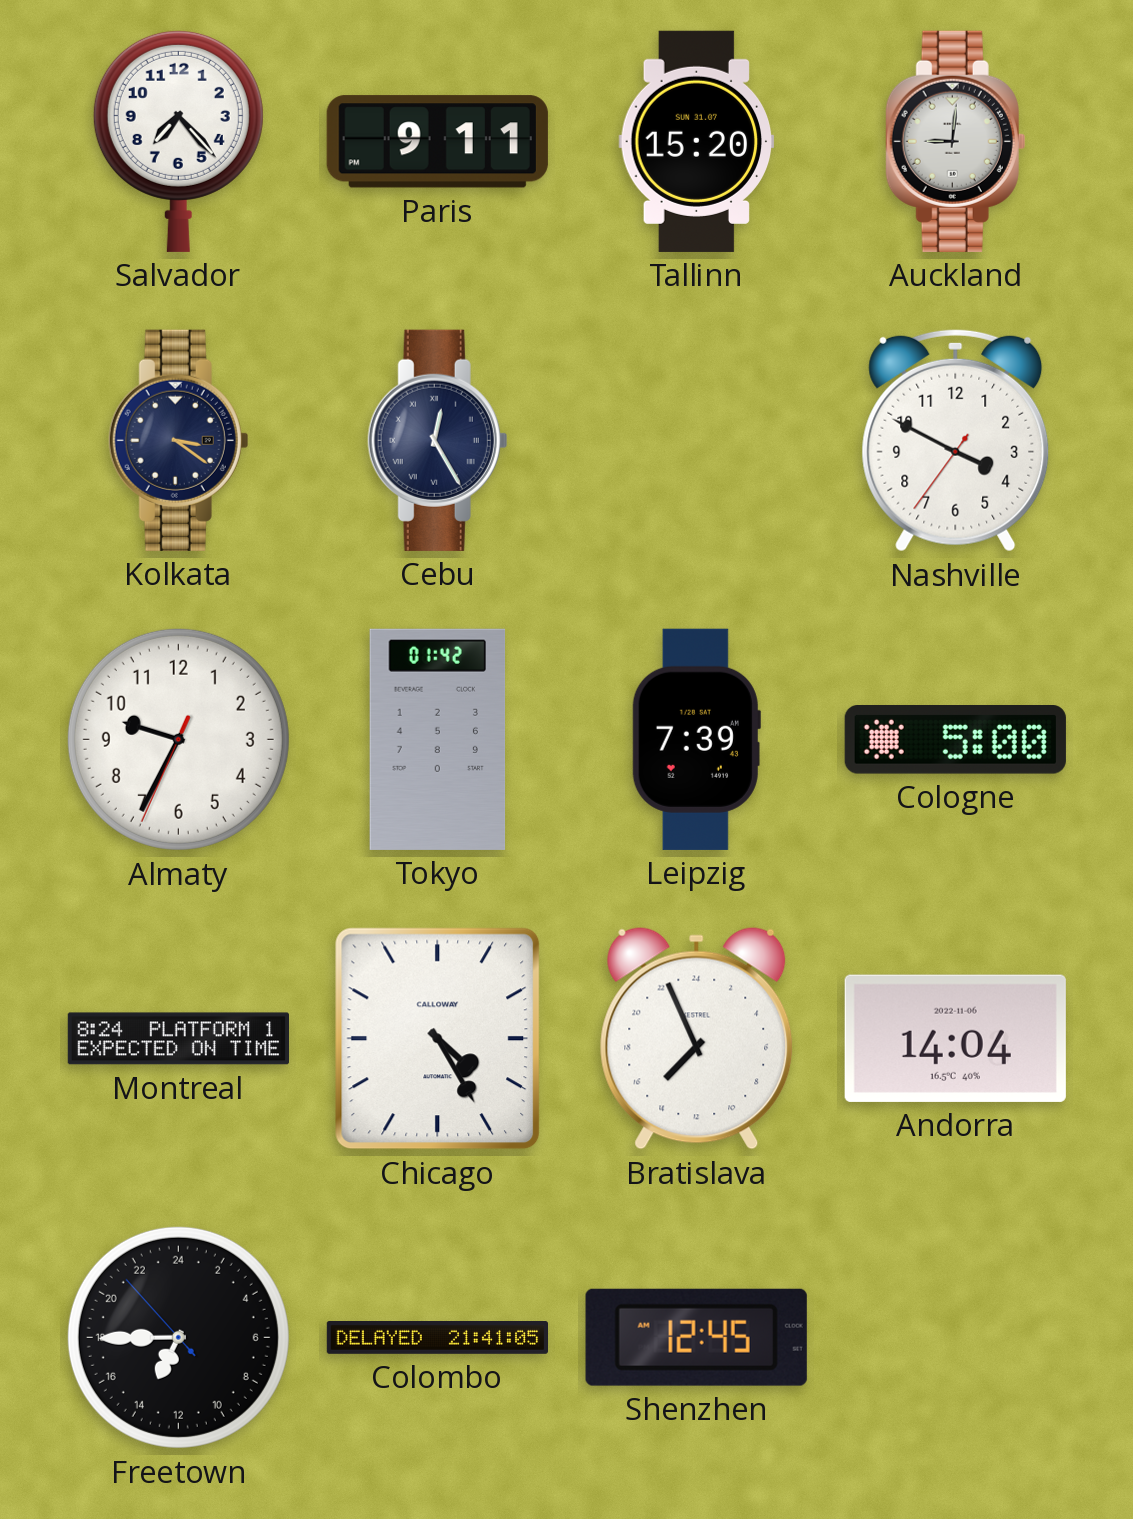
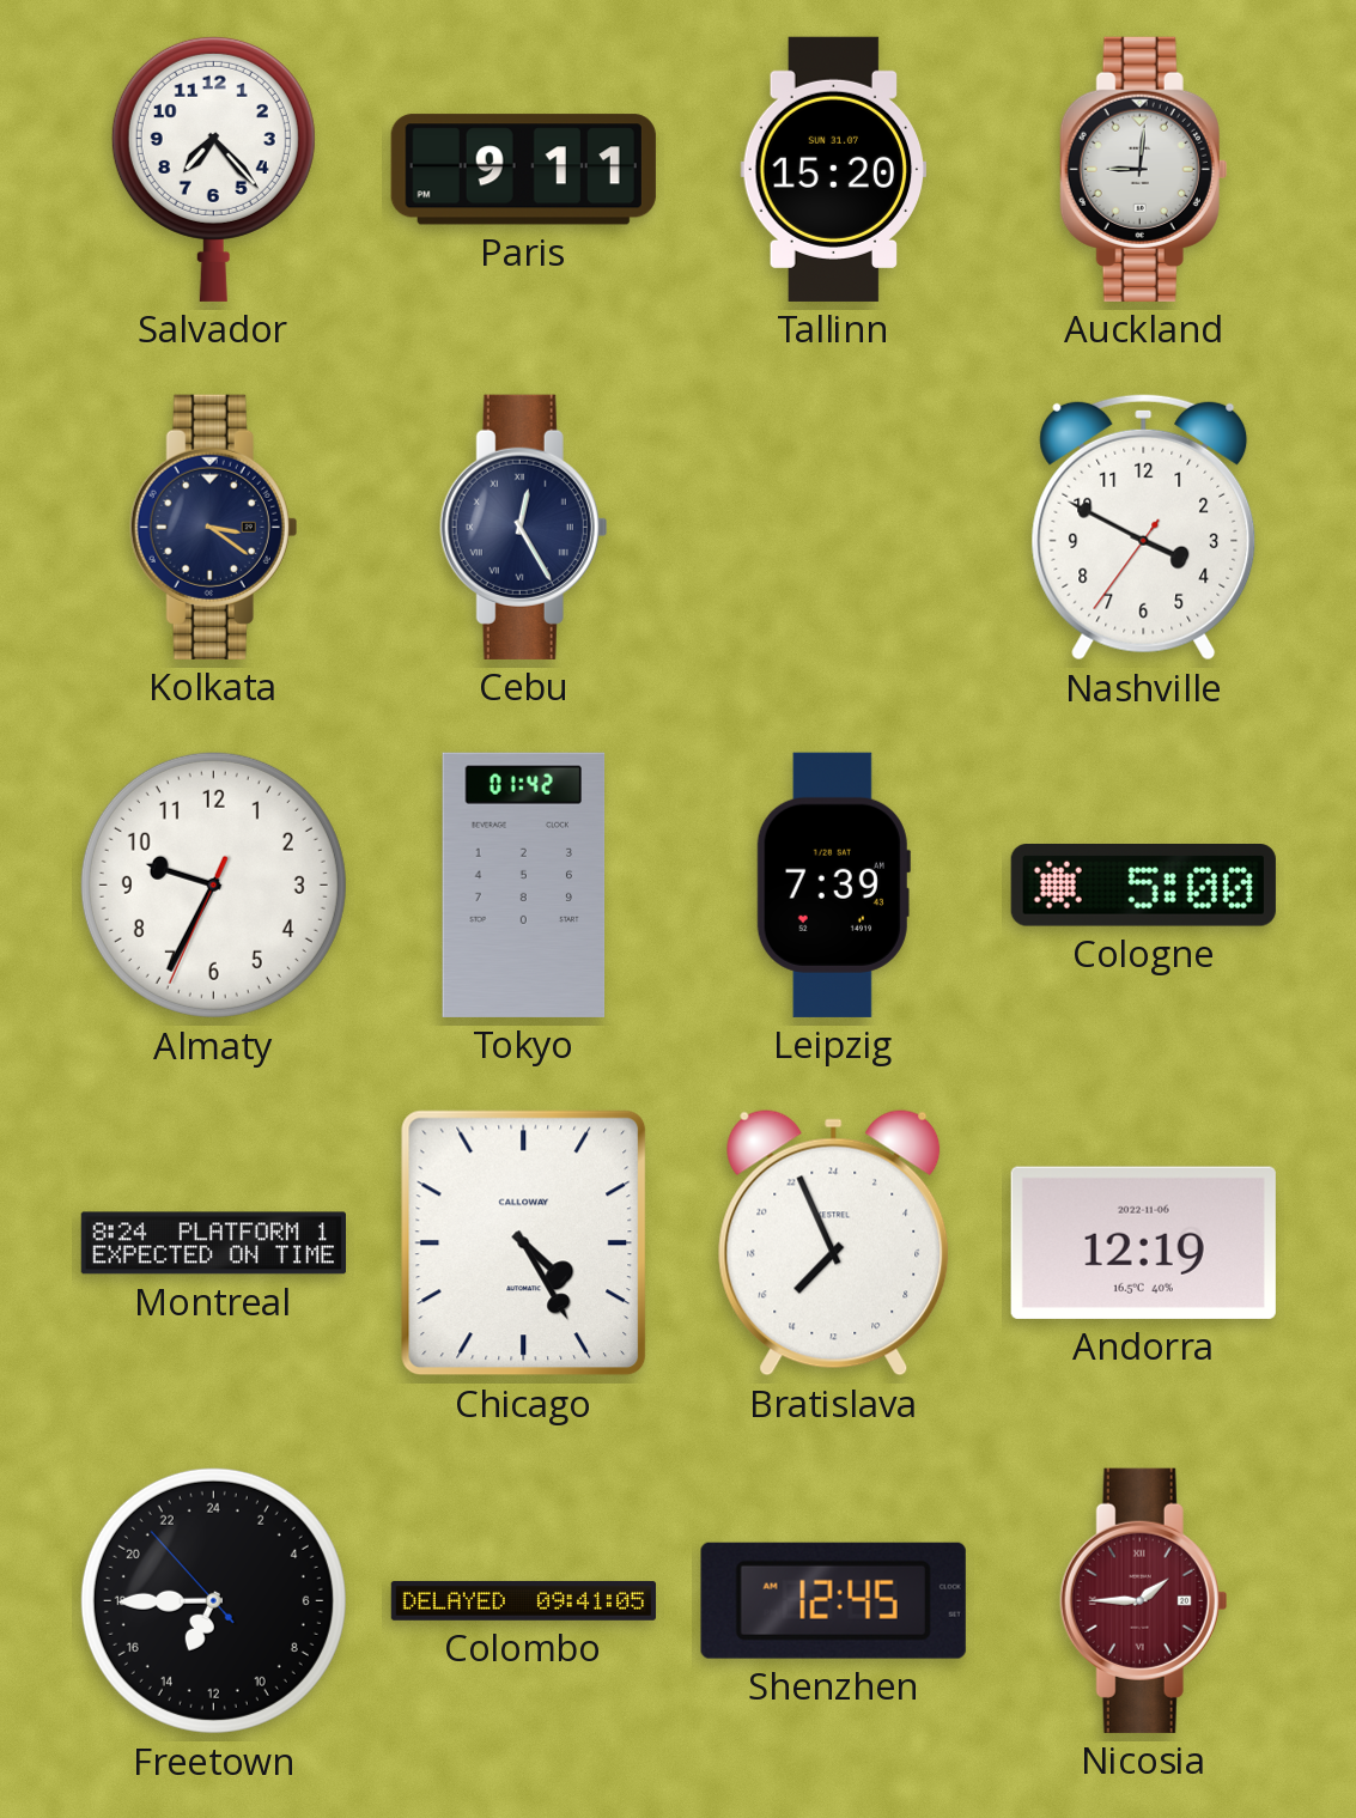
Andorra: 14:04 -> 12:19 (1143, 1242)
Colombo: 21:41 -> 09:41 (523, 1601)
Nicosia: none -> 1:45 (1144, 1600)
